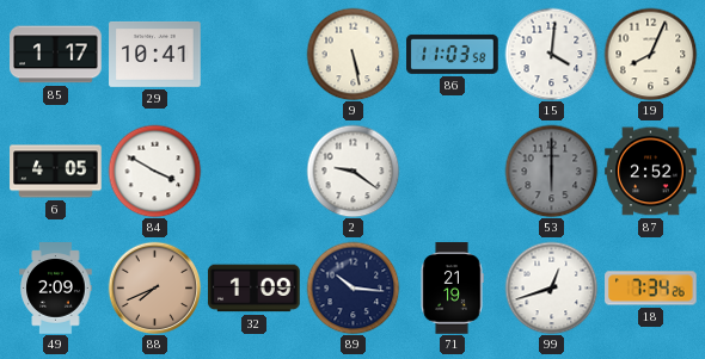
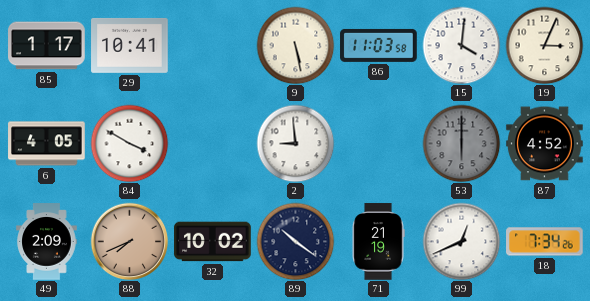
19: 8:04 -> 3:04 (544, 45)
2: 9:21 -> 8:59 (295, 143)
87: 2:52 -> 4:52 (545, 144)
32: 1:09 -> 10:02 (213, 242)
89: 10:16 -> 10:21 (295, 241)
99: 12:42 -> 12:41 (461, 241)
